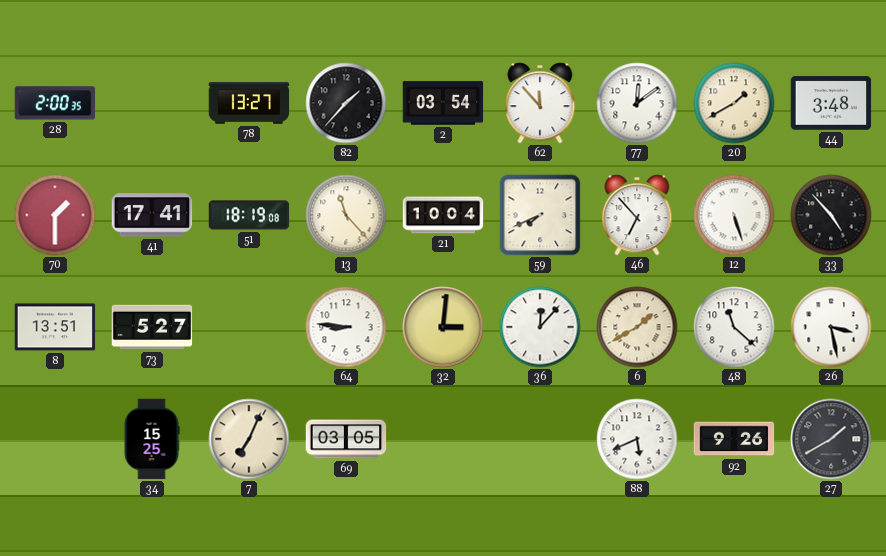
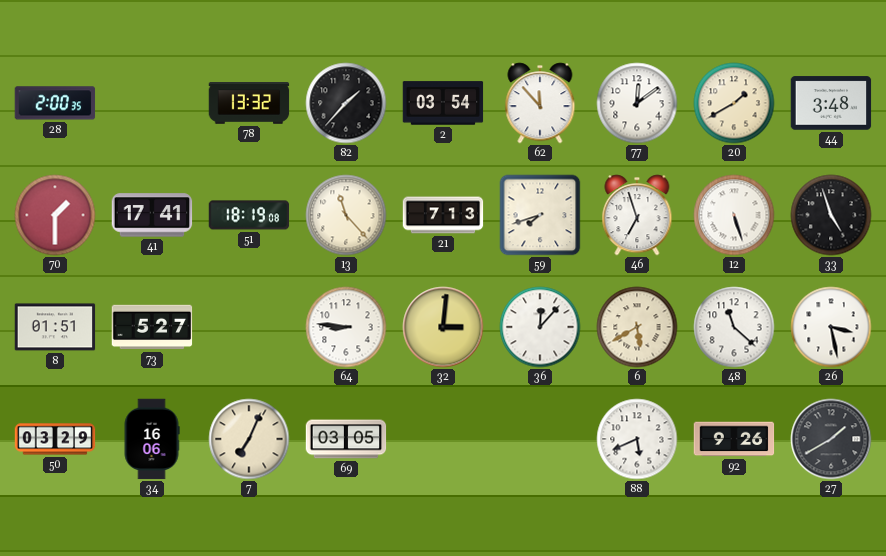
78: 13:27 -> 13:32 (249, 104)
21: 10:04 -> 7:13 (443, 215)
59: 7:41 -> 7:42 (540, 215)
46: 6:53 -> 6:57 (637, 215)
33: 4:53 -> 4:57 (831, 215)
8: 13:51 -> 01:51 (55, 327)
6: 1:40 -> 5:40 (637, 327)
50: none -> 03:29 (55, 439)
34: 15:25 -> 16:06 (152, 439)
